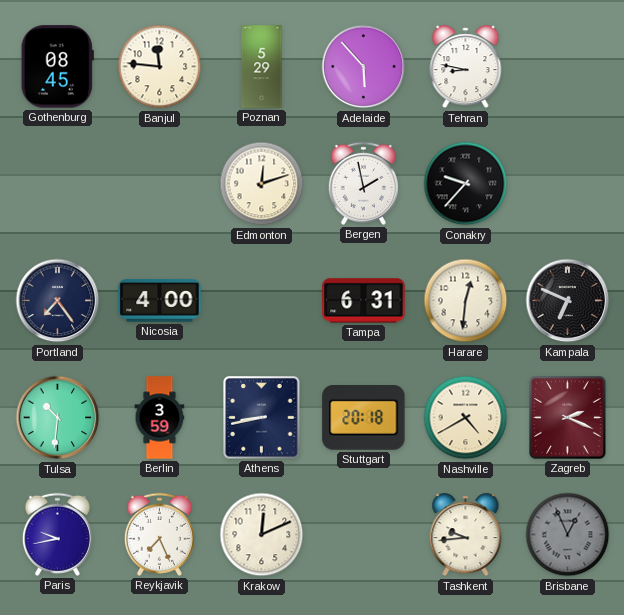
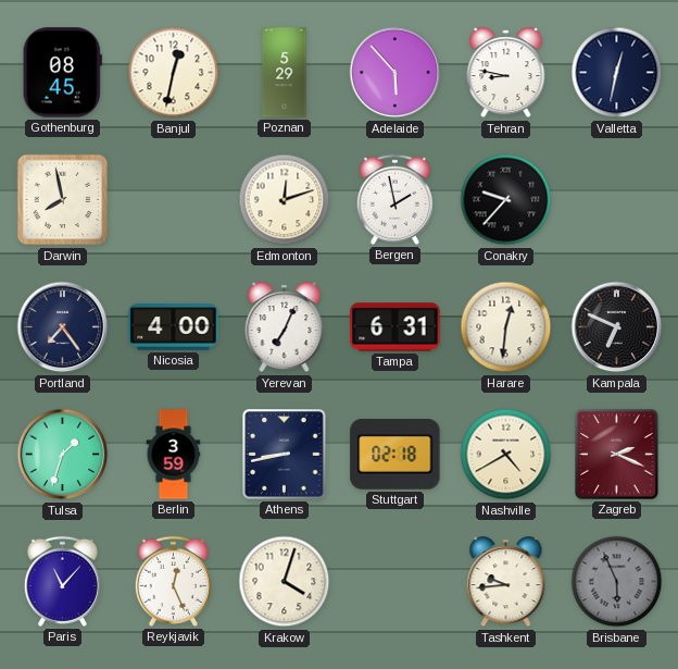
Banjul: 11:46 -> 12:32 (174, 73)
Valletta: none -> 12:32 (617, 73)
Darwin: none -> 7:58 (63, 200)
Yerevan: none -> 7:04 (285, 327)
Tulsa: 10:31 -> 1:33 (63, 455)
Stuttgart: 20:18 -> 02:18 (395, 455)
Paris: 9:43 -> 11:07 (62, 581)
Reykjavik: 7:26 -> 12:26 (173, 581)
Krakow: 12:11 -> 4:03 (285, 582)
Brisbane: 12:56 -> 5:56 (617, 582)
